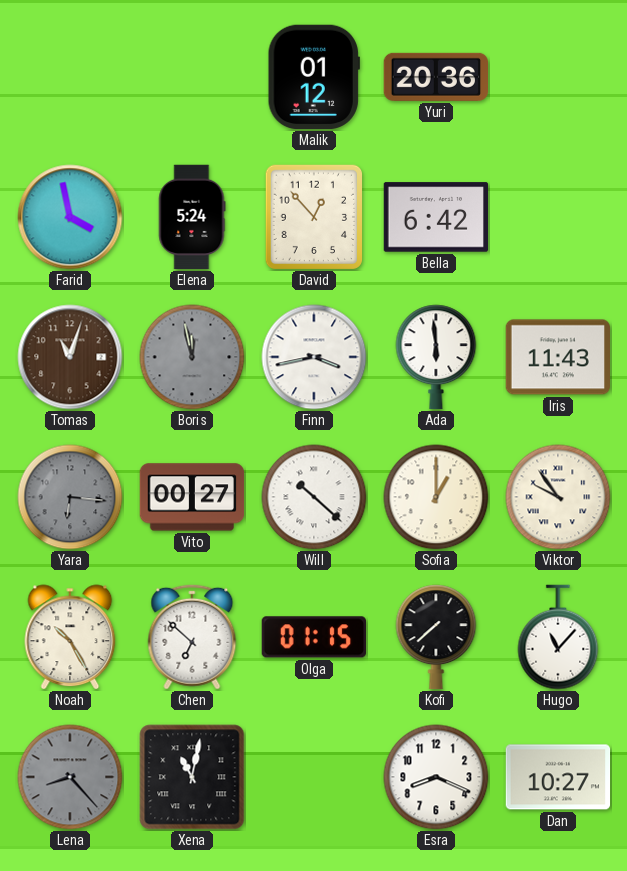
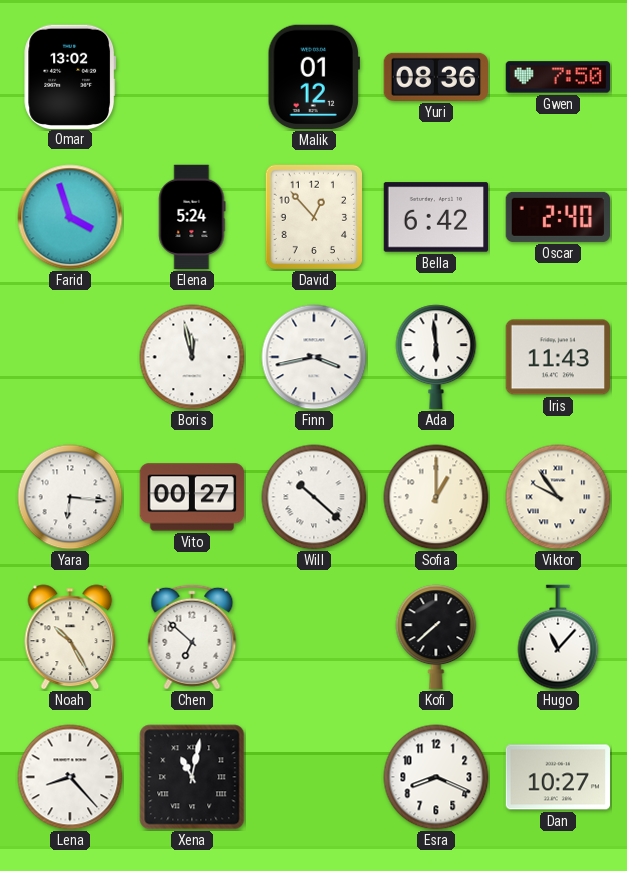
Omar: none -> 13:02 (70, 76)
Yuri: 20:36 -> 08:36 (436, 77)
Gwen: none -> 7:50 (558, 77)
Farid: 3:58 -> 3:57 (70, 217)
Oscar: none -> 2:40 (557, 217)
Tomas: 11:03 -> none (70, 357)
Boris dial: grey -> white (192, 357)
Yara dial: grey -> white (70, 497)
Olga: 01:15 -> none (313, 637)
Lena dial: grey -> white (70, 777)
